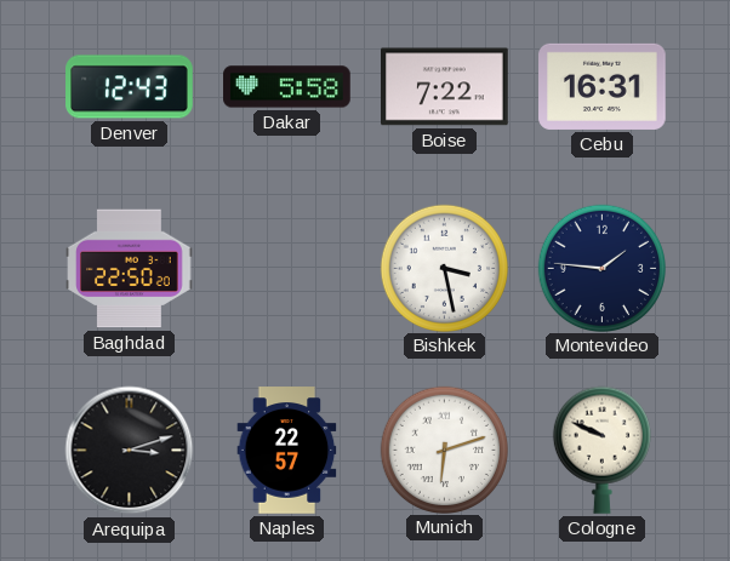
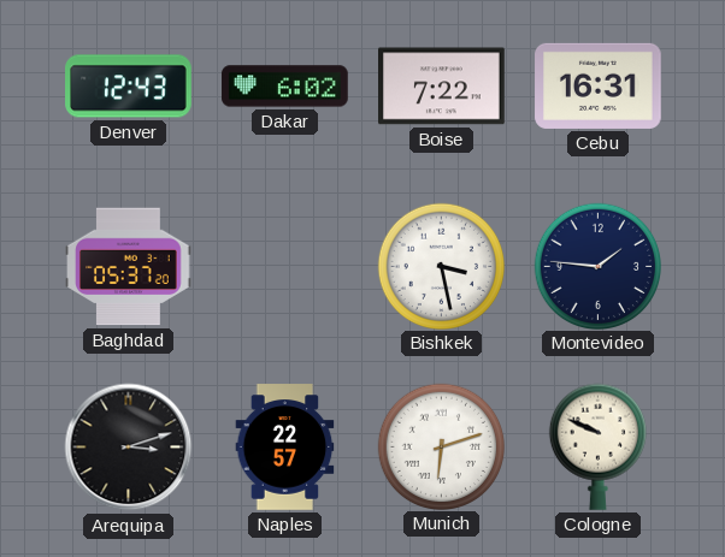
Dakar: 5:58 -> 6:02 (285, 87)
Baghdad: 22:50 -> 05:37 (129, 267)
